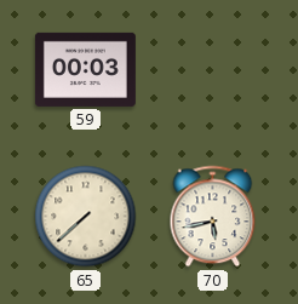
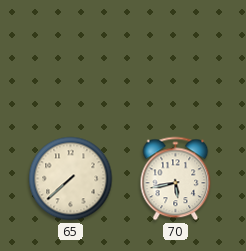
59: 00:03 -> none (85, 69)
